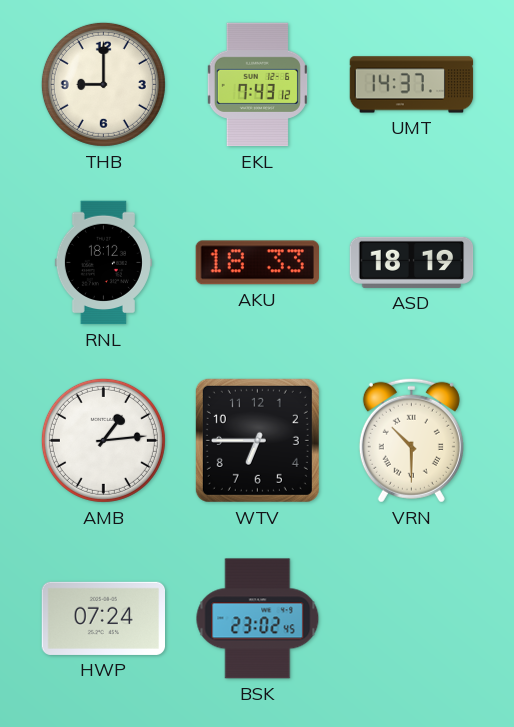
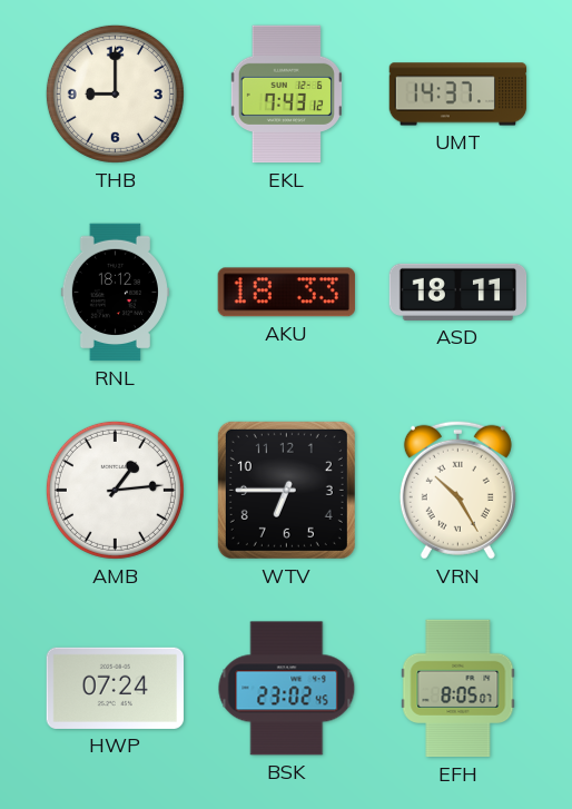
ASD: 18:19 -> 18:11 (458, 292)
VRN: 10:30 -> 10:25 (457, 490)
EFH: none -> 8:05 (458, 689)
